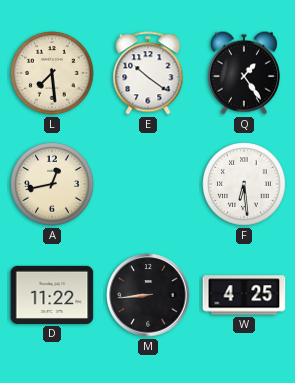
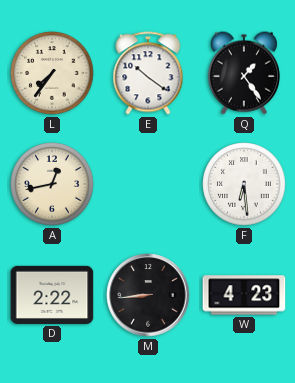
L: 7:29 -> 7:36 (52, 73)
D: 11:22 -> 2:22 (52, 295)
W: 4:25 -> 4:23 (244, 295)
